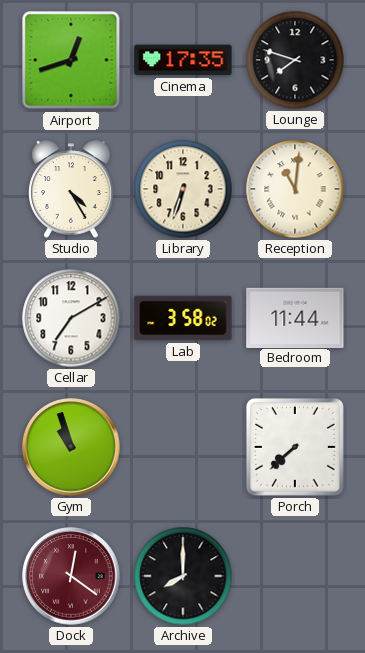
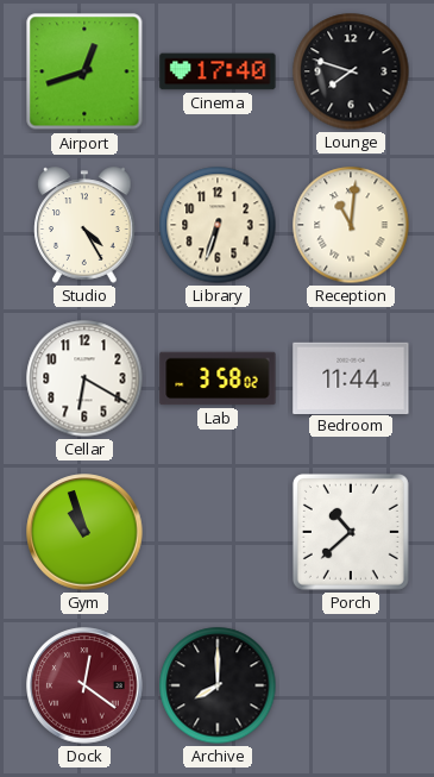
Cinema: 17:35 -> 17:40 (218, 71)
Cellar: 7:10 -> 6:20 (84, 378)
Porch: 7:38 -> 10:38 (351, 532)
